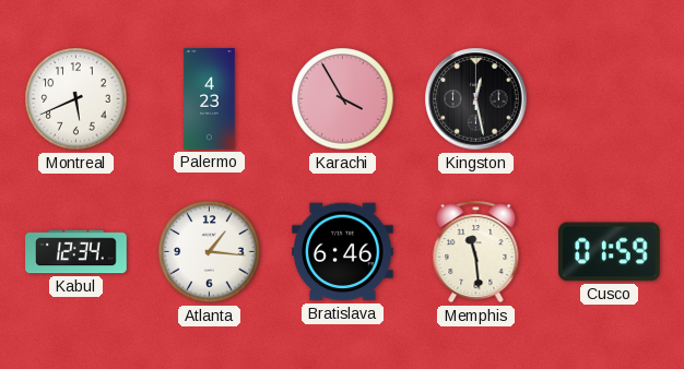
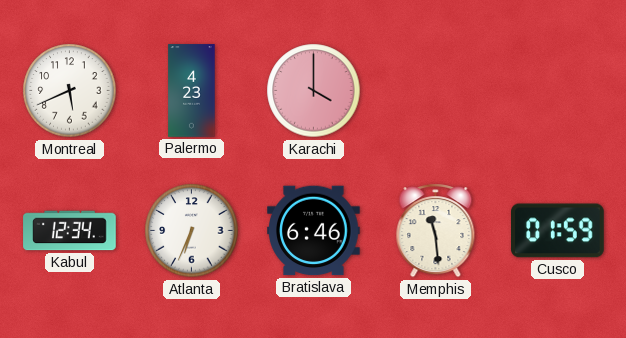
Karachi: 3:55 -> 4:00 (314, 91)
Kingston: 12:28 -> none (476, 99)
Atlanta: 1:16 -> 6:34 (192, 231)
